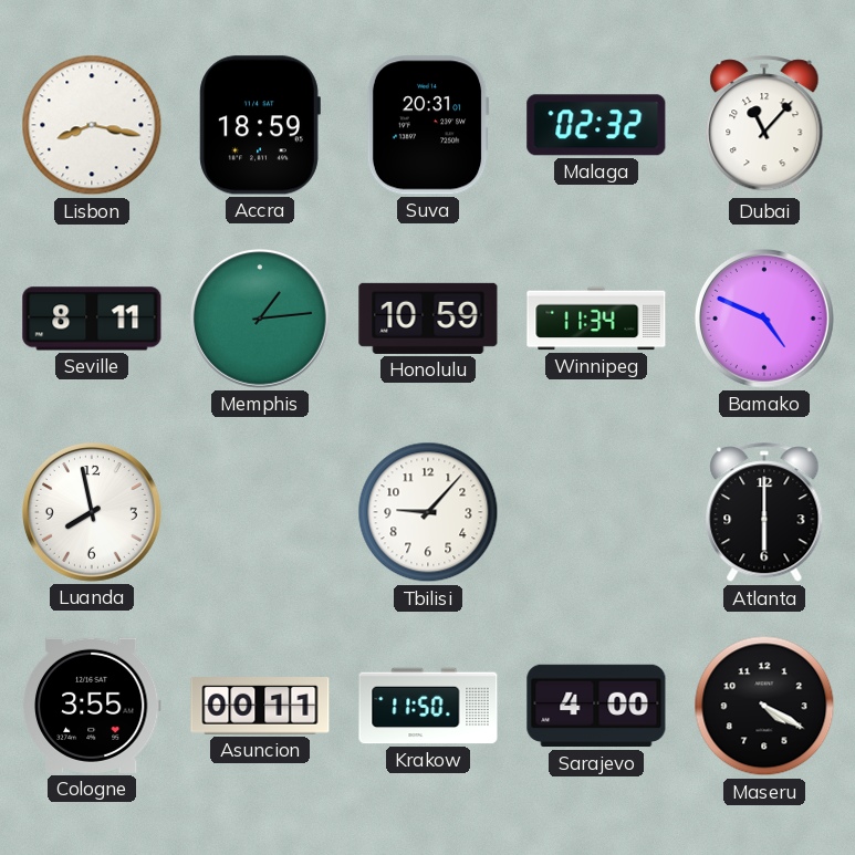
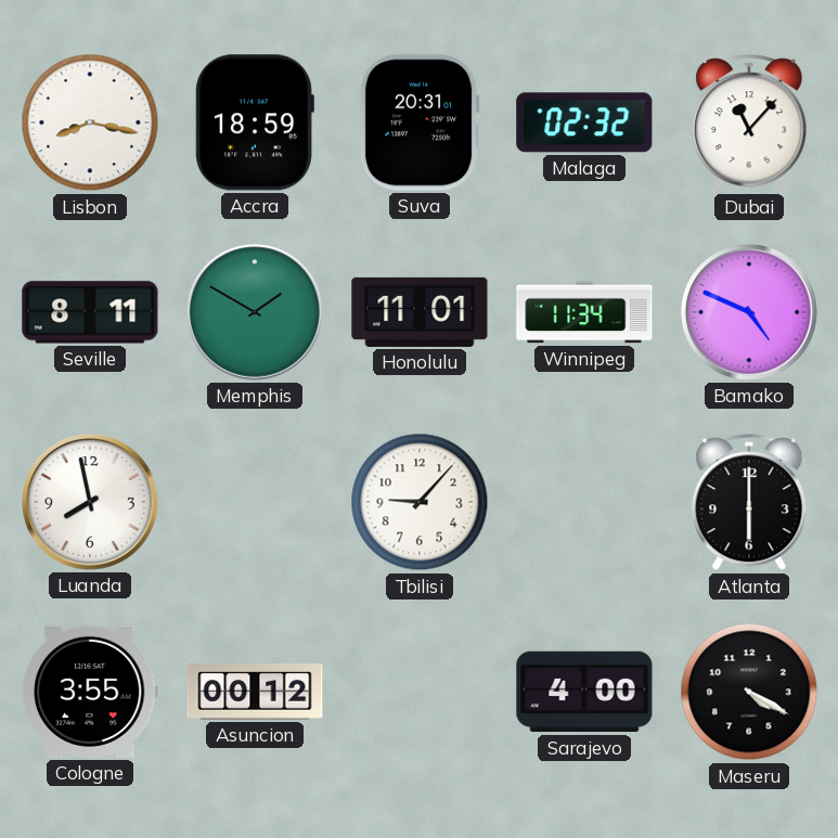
Memphis: 1:14 -> 1:50 (256, 313)
Honolulu: 10:59 -> 11:01 (420, 312)
Asuncion: 00:11 -> 00:12 (255, 693)
Krakow: 11:50 -> none (428, 706)
